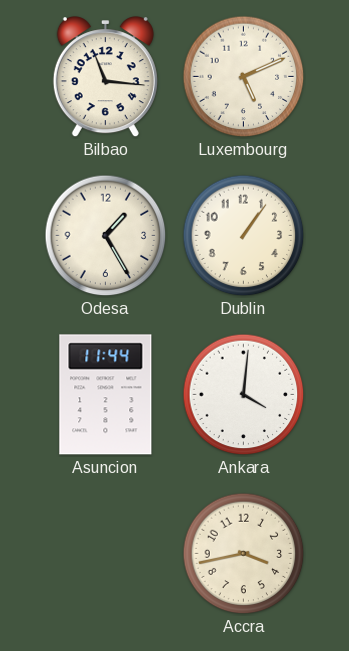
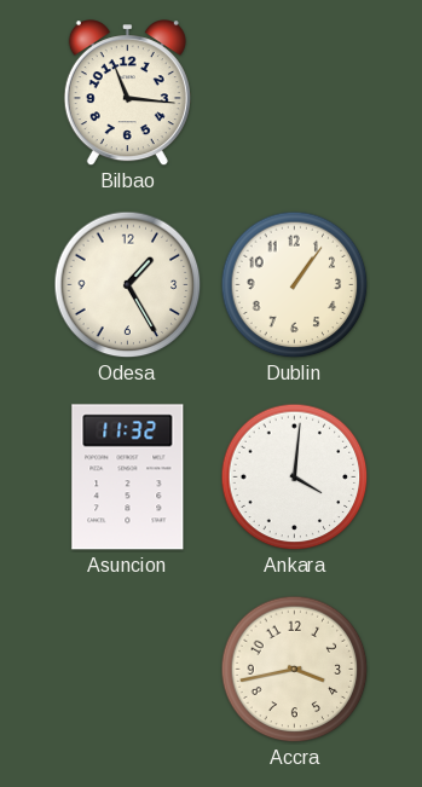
Luxembourg: 5:11 -> none (244, 77)
Asuncion: 11:44 -> 11:32 (128, 478)
